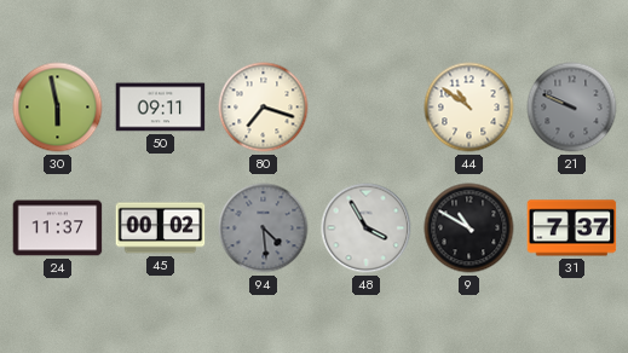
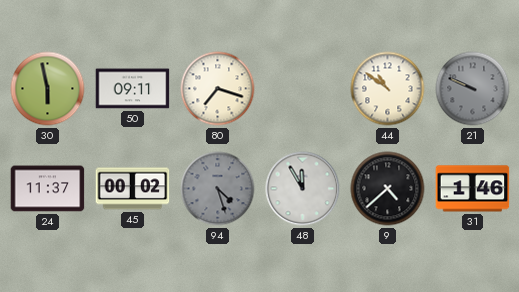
94: 4:29 -> 4:27 (218, 189)
48: 3:55 -> 11:55 (303, 189)
9: 10:50 -> 4:38 (388, 189)
31: 7:37 -> 1:46 (473, 189)
